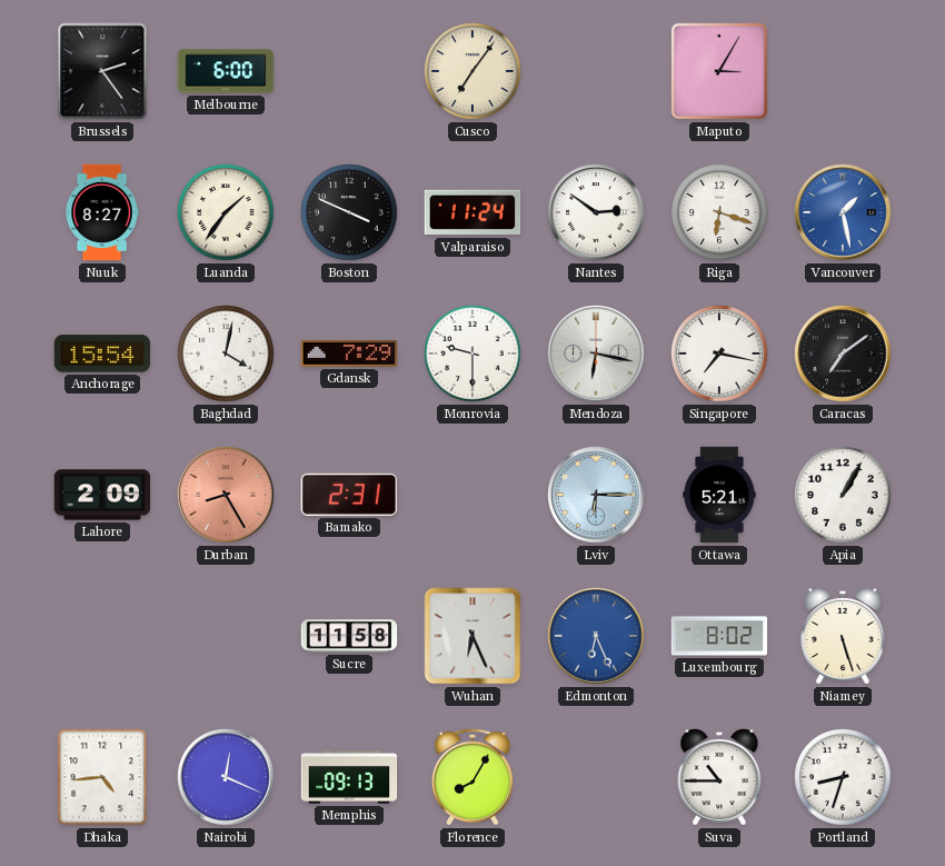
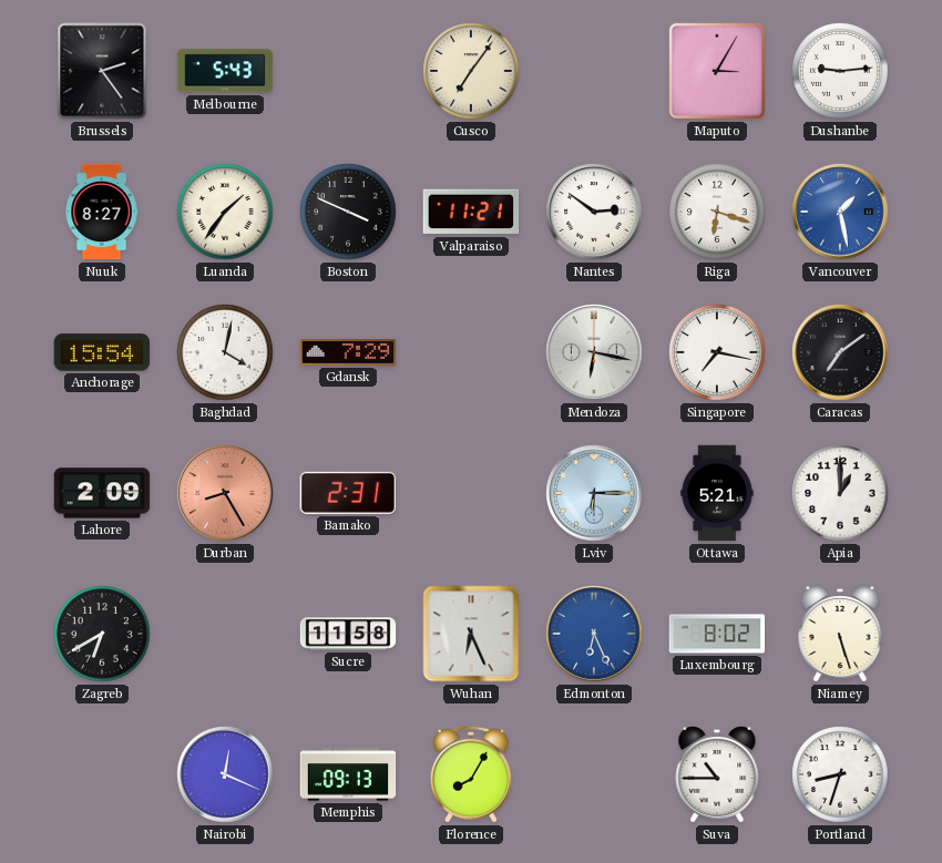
Melbourne: 6:00 -> 5:43 (225, 71)
Dushanbe: none -> 9:14 (840, 71)
Valparaiso: 11:24 -> 11:21 (471, 212)
Monrovia: 9:30 -> none (472, 354)
Apia: 1:05 -> 1:00 (840, 493)
Zagreb: none -> 6:40 (102, 634)
Dhaka: 4:44 -> none (102, 777)
